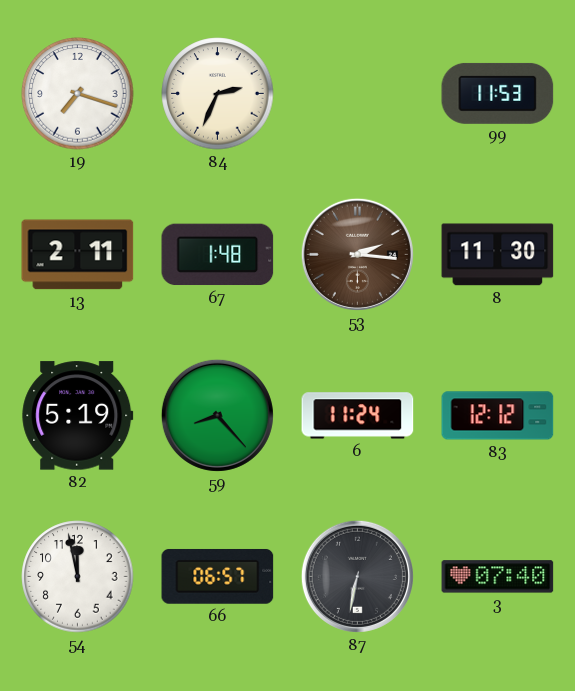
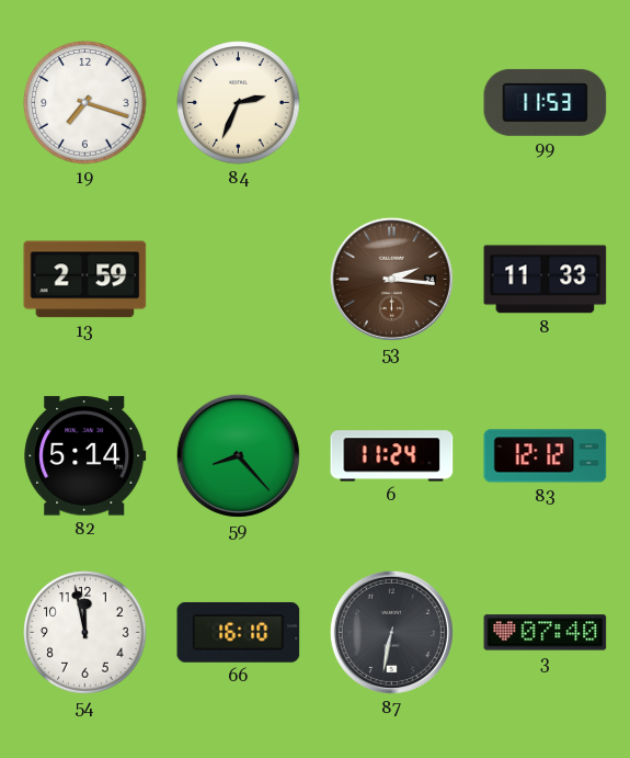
13: 2:11 -> 2:59 (85, 280)
67: 1:48 -> none (218, 255)
8: 11:30 -> 11:33 (546, 280)
82: 5:19 -> 5:14 (85, 456)
66: 06:57 -> 16:10 (239, 632)
